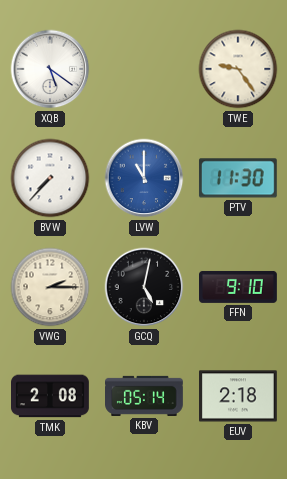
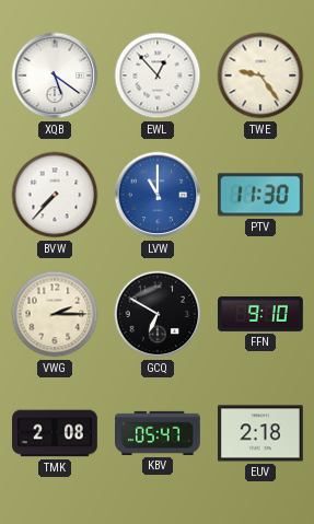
EWL: none -> 12:53 (158, 75)
GCQ: 5:02 -> 6:50 (158, 314)
KBV: 05:14 -> 05:47 (159, 433)
